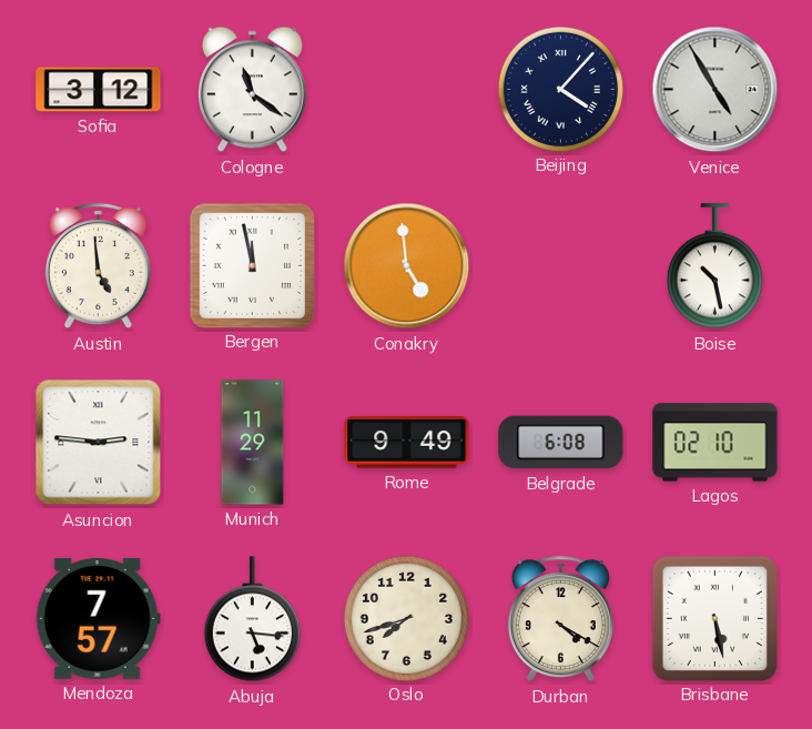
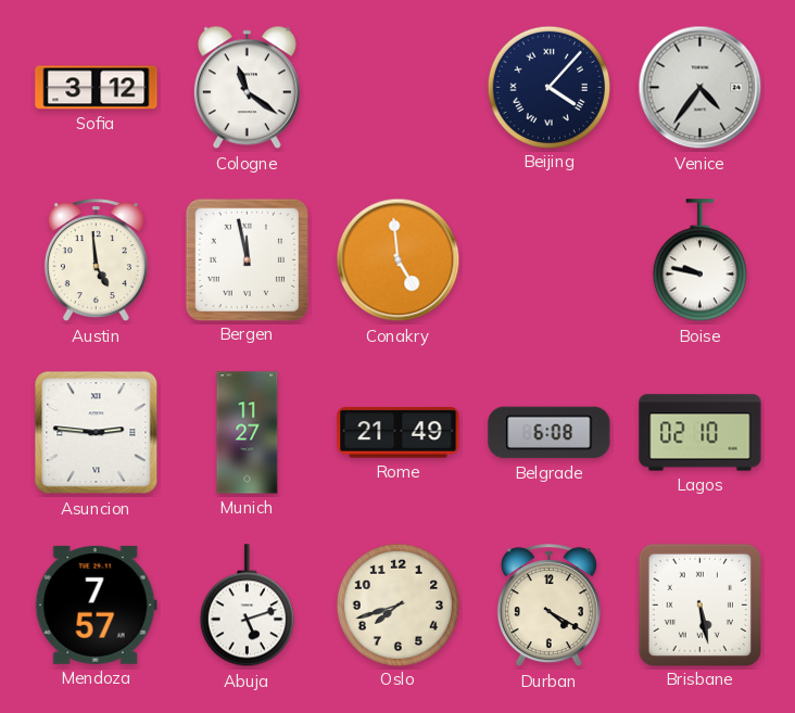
Venice: 4:55 -> 4:36 (701, 88)
Boise: 10:28 -> 9:47 (699, 260)
Munich: 11:29 -> 11:27 (248, 433)
Rome: 9:49 -> 21:49 (399, 433)
Abuja: 5:16 -> 5:12 (247, 606)
